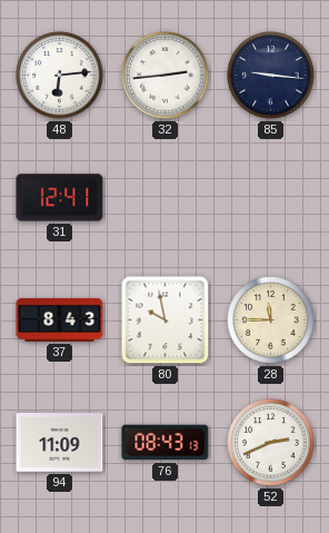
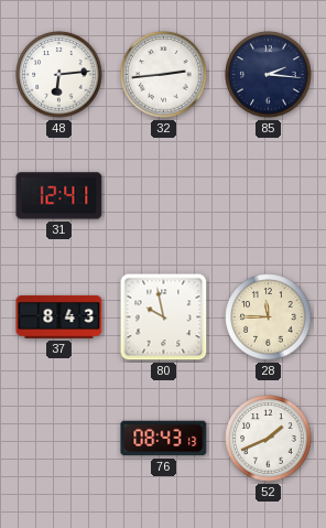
85: 9:16 -> 2:16 (269, 75)
94: 11:09 -> none (60, 443)
52: 2:41 -> 1:41 (269, 439)
